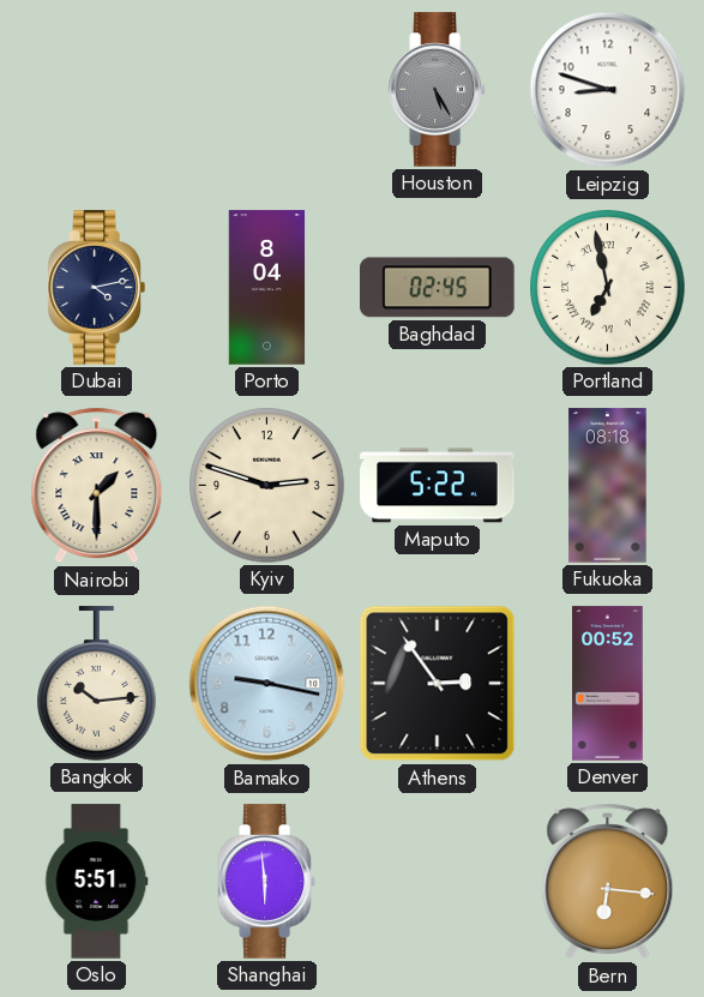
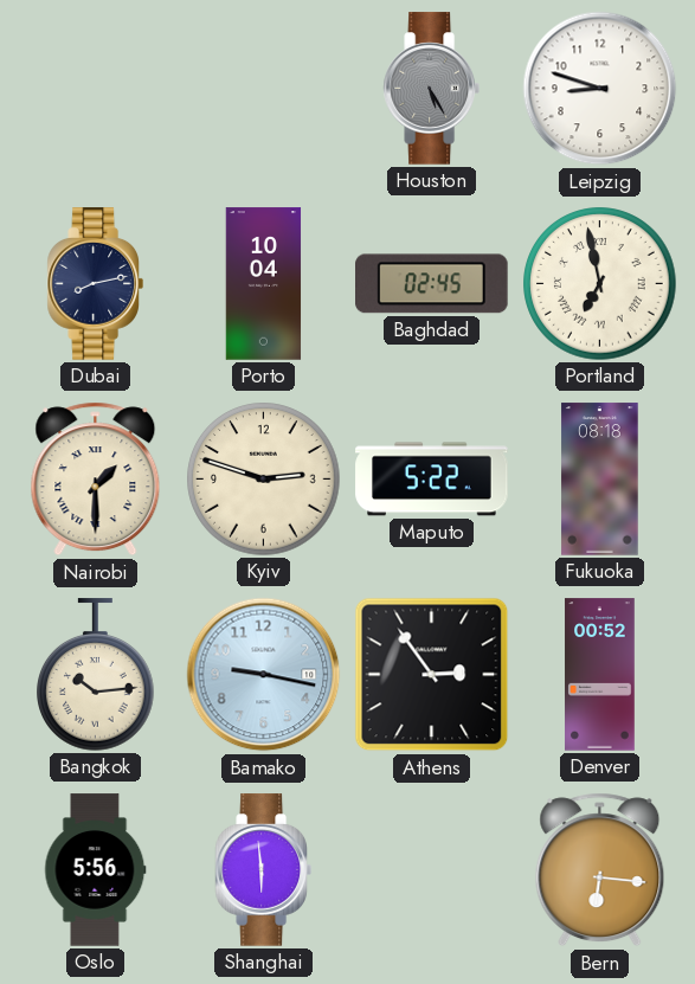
Dubai: 4:13 -> 8:13 (95, 284)
Porto: 8:04 -> 10:04 (264, 284)
Oslo: 5:51 -> 5:56 (96, 870)
